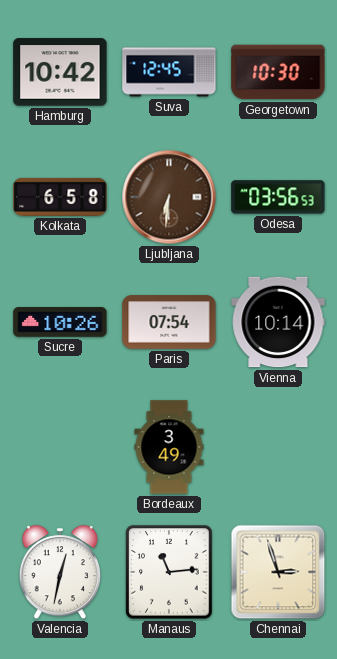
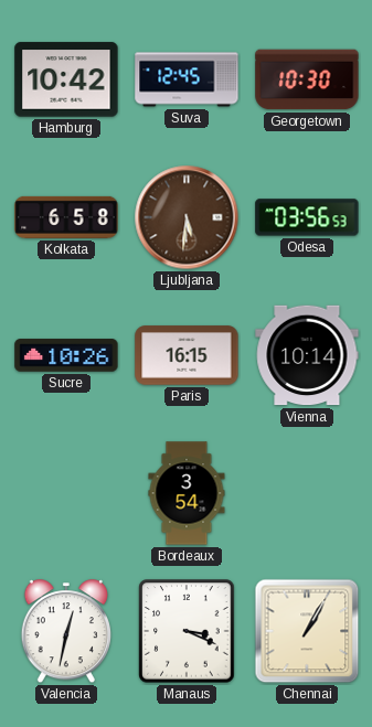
Ljubljana: 6:31 -> 5:31 (187, 217)
Paris: 07:54 -> 16:15 (187, 355)
Bordeaux: 3:49 -> 3:54 (187, 493)
Manaus: 11:14 -> 3:19 (187, 631)
Chennai: 2:57 -> 1:05 (307, 631)
